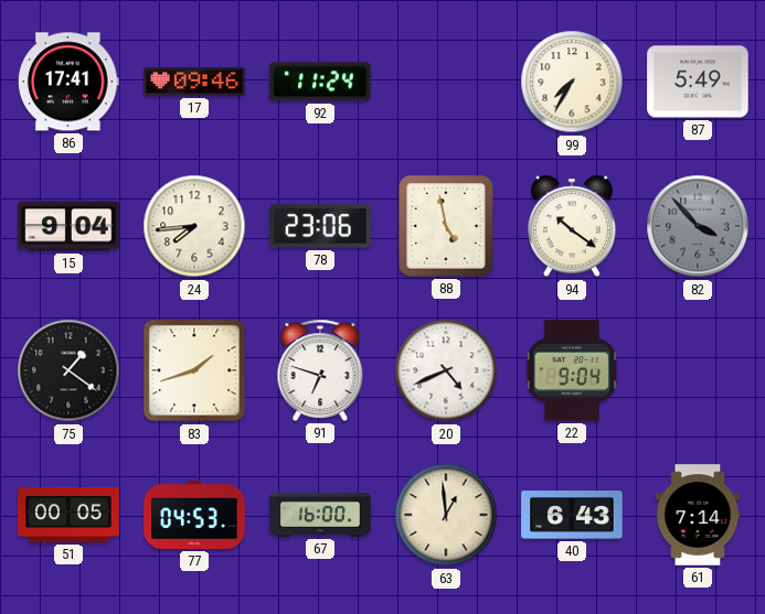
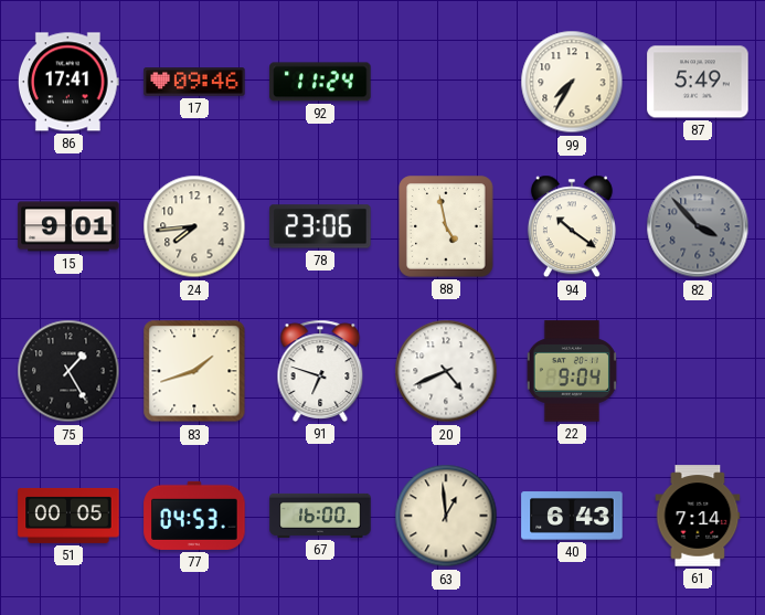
15: 9:04 -> 9:01 (68, 226)
75: 1:21 -> 1:25 (68, 371)
